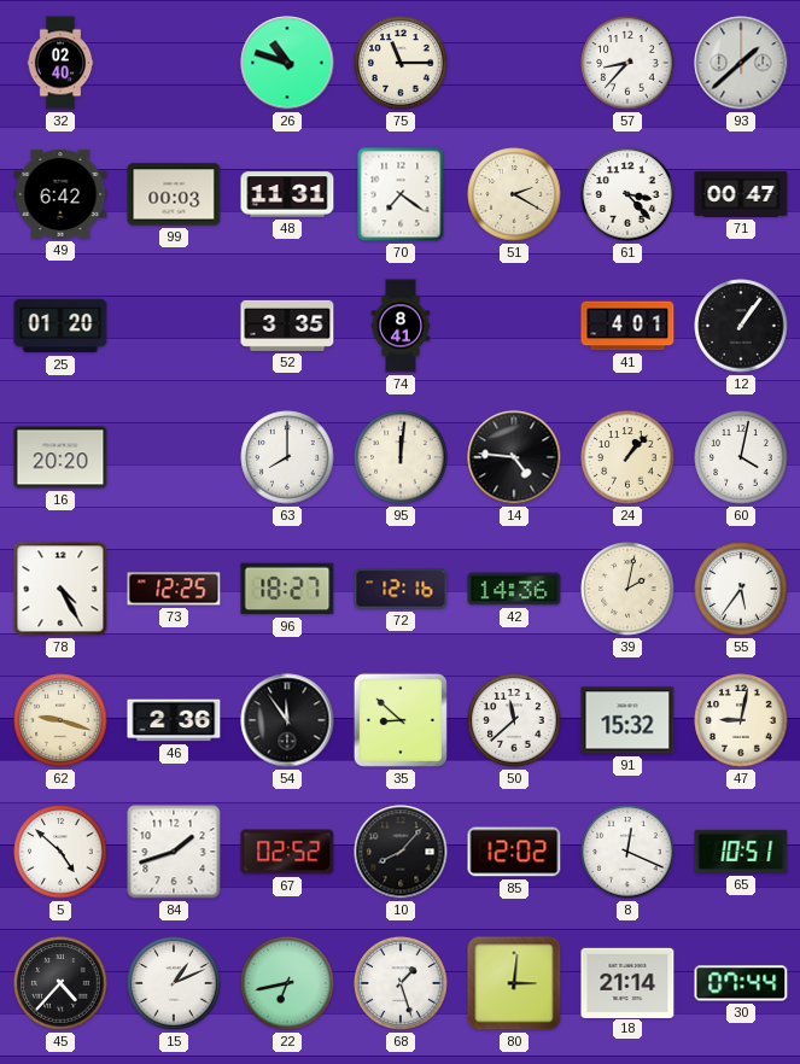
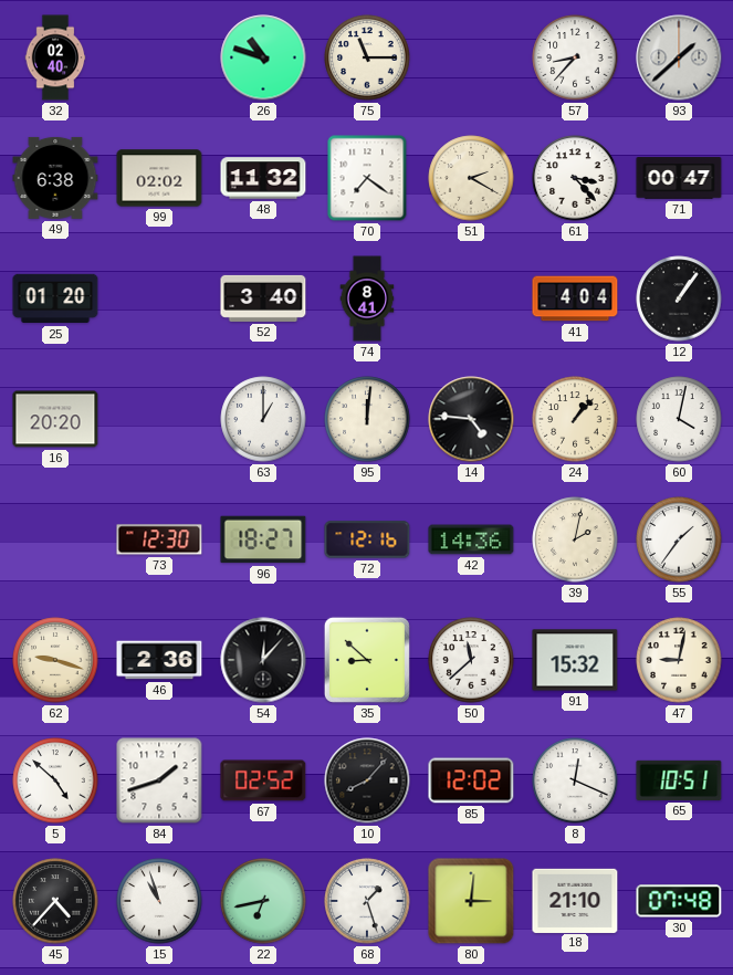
49: 6:42 -> 6:38 (55, 178)
99: 00:03 -> 02:02 (159, 178)
48: 11:31 -> 11:32 (263, 178)
52: 3:35 -> 3:40 (263, 298)
41: 4:01 -> 4:04 (575, 298)
63: 8:00 -> 1:00 (263, 419)
78: 4:25 -> none (60, 589)
73: 12:25 -> 12:30 (159, 539)
55: 5:36 -> 1:36 (679, 539)
54: 11:54 -> 12:07 (263, 660)
15: 1:11 -> 10:57 (159, 901)
18: 21:14 -> 21:10 (575, 900)
30: 07:44 -> 07:48 (679, 901)
